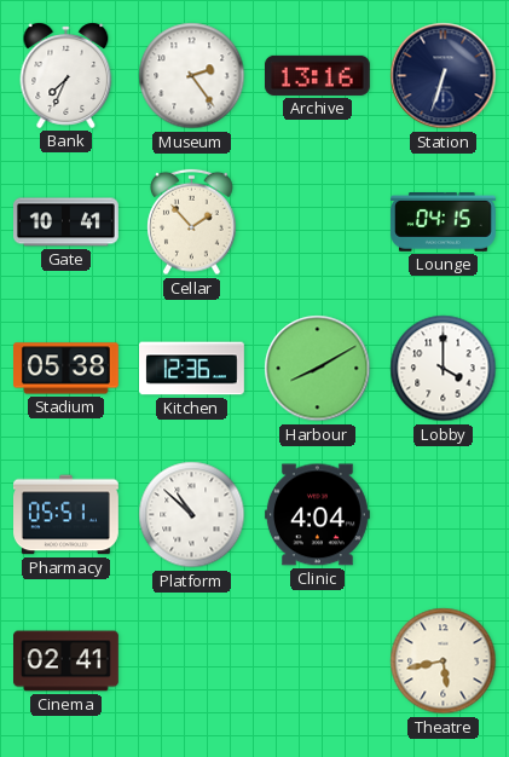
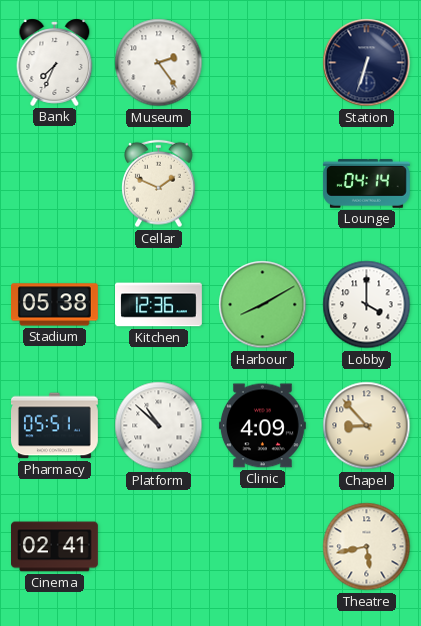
Archive: 13:16 -> none (317, 75)
Gate: 10:41 -> none (66, 223)
Cellar: 1:53 -> 1:49 (159, 184)
Lounge: 04:15 -> 04:14 (366, 184)
Clinic: 4:04 -> 4:09 (263, 426)
Chapel: none -> 8:53 (367, 426)
